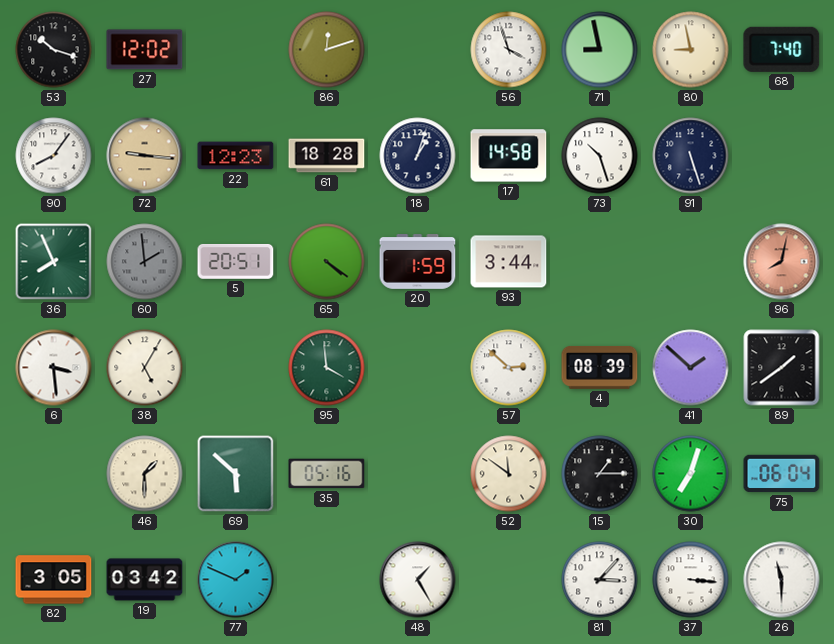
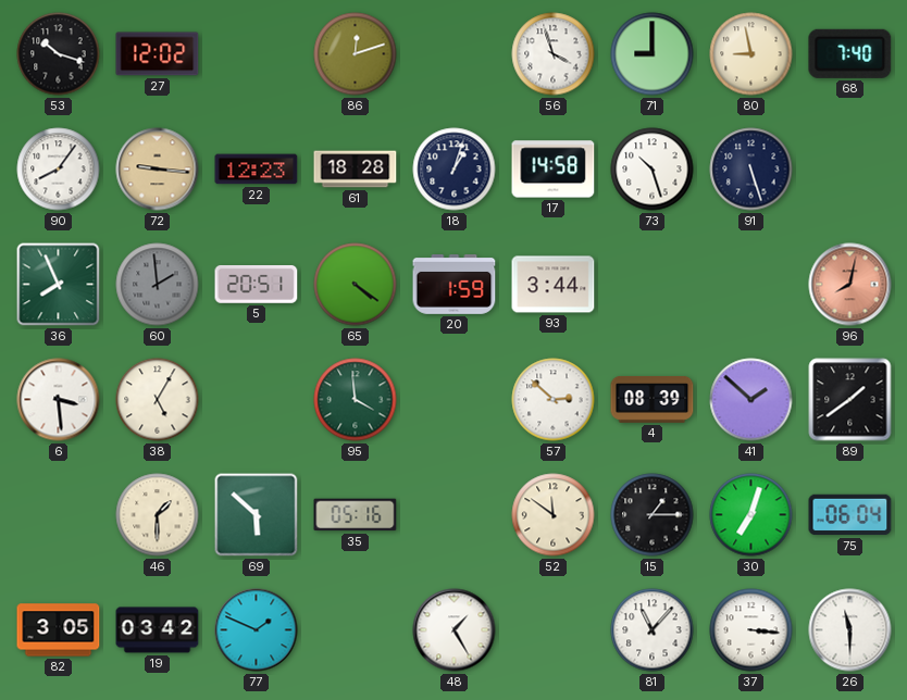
71: 8:58 -> 9:00 (653, 54)
81: 3:07 -> 11:07 (653, 630)
